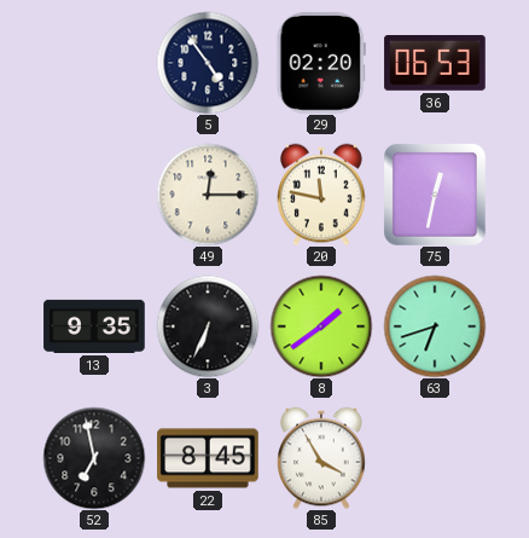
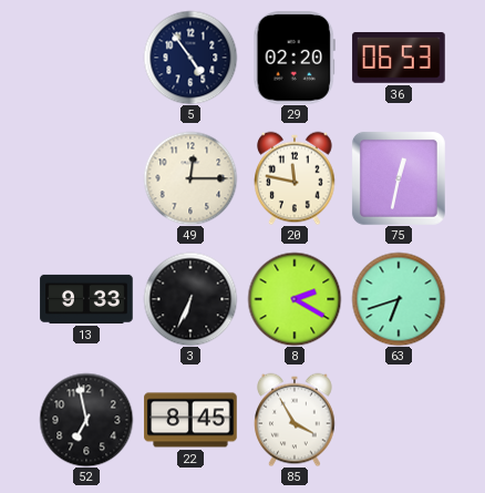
13: 9:35 -> 9:33 (86, 299)
8: 1:39 -> 2:20 (295, 299)
